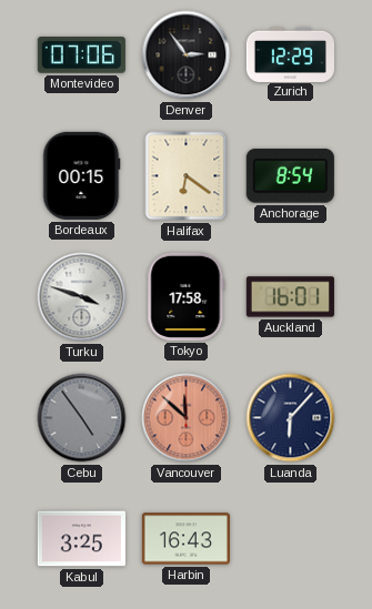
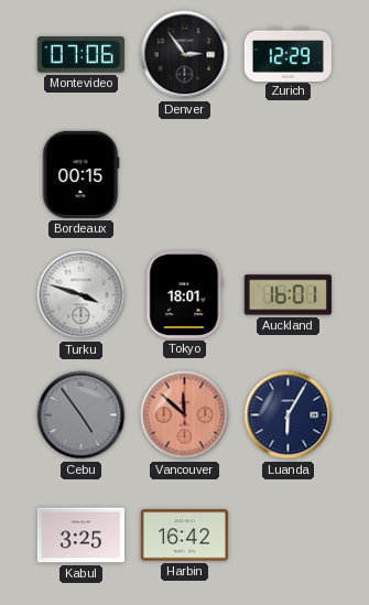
Halifax: 6:21 -> none (187, 176)
Anchorage: 8:54 -> none (290, 175)
Tokyo: 17:58 -> 18:01 (185, 294)
Luanda: 6:07 -> 6:05 (289, 415)
Harbin: 16:43 -> 16:42 (184, 536)
